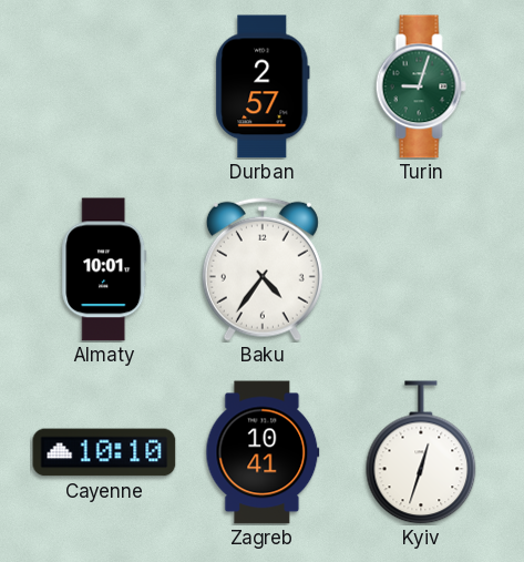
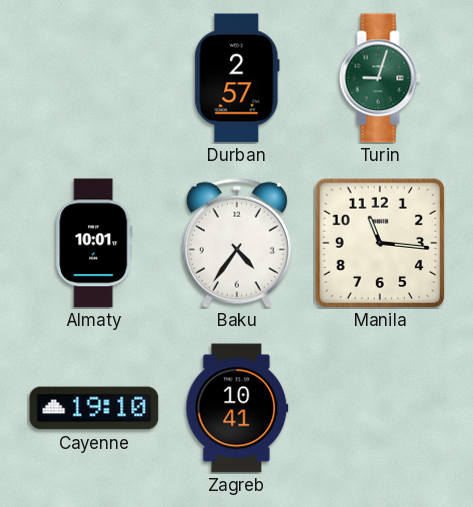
Manila: none -> 11:16 (379, 242)
Cayenne: 10:10 -> 19:10 (94, 408)
Kyiv: 12:33 -> none (421, 452)
